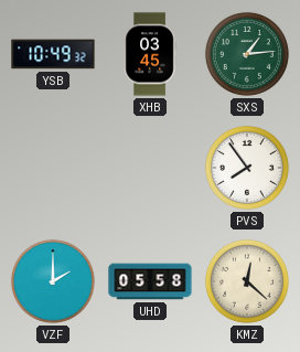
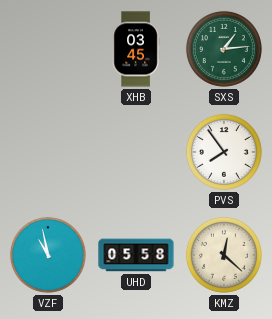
YSB: 10:49 -> none (53, 54)
VZF: 2:00 -> 10:58 (48, 255)
